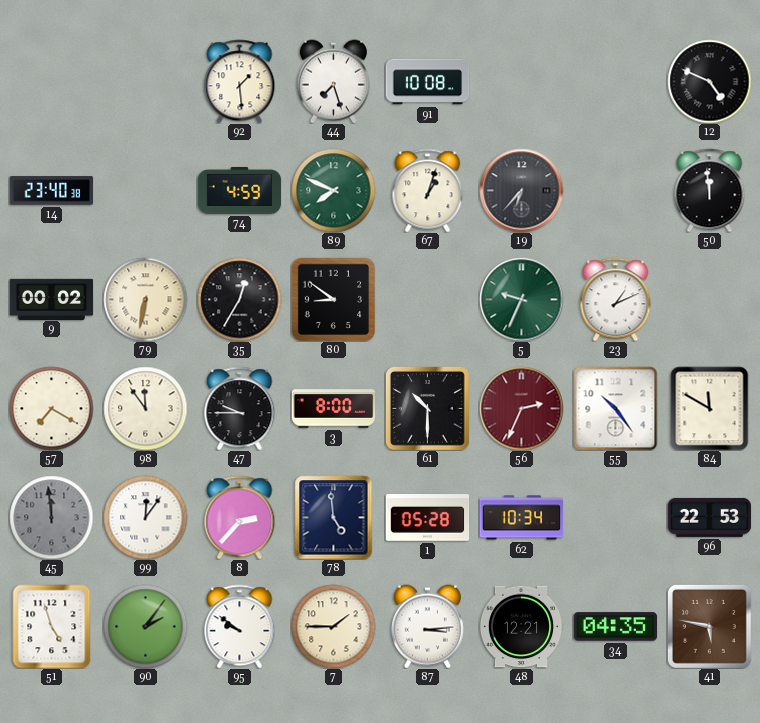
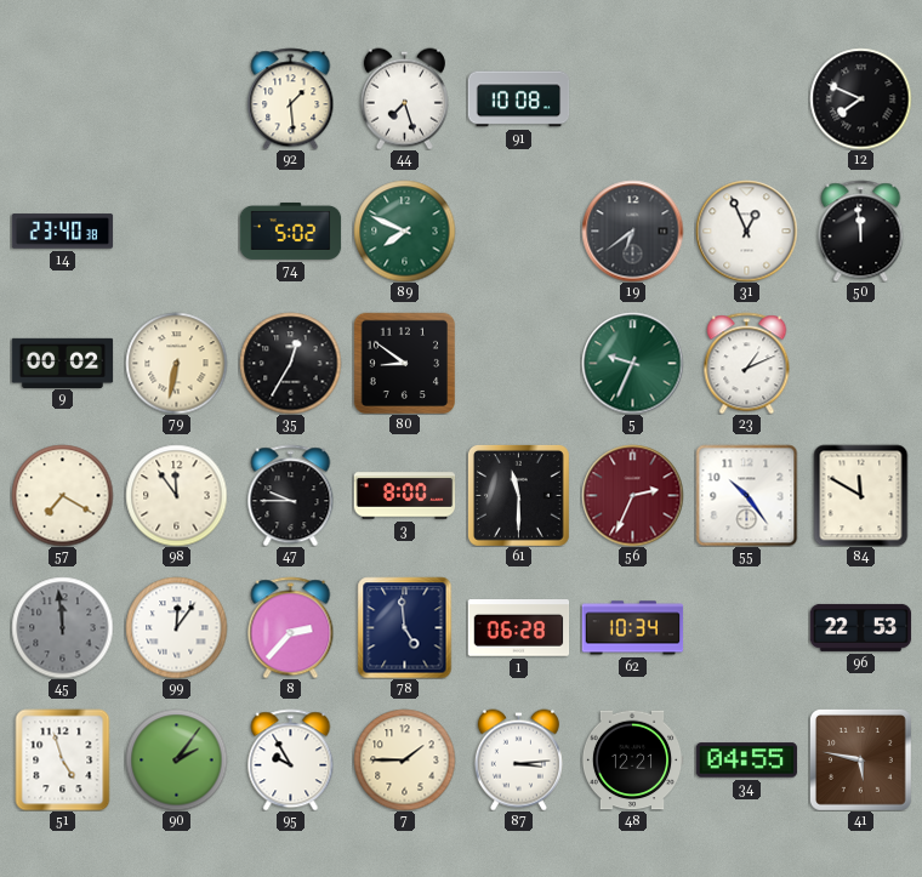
12: 4:49 -> 7:49 (860, 98)
74: 4:59 -> 5:02 (290, 230)
67: 1:03 -> none (428, 190)
19: 6:37 -> 6:39 (632, 230)
31: none -> 12:56 (746, 230)
61: 10:30 -> 11:30 (518, 495)
1: 05:28 -> 06:28 (518, 628)
95: 9:51 -> 9:55 (291, 759)
34: 04:35 -> 04:55 (746, 761)
